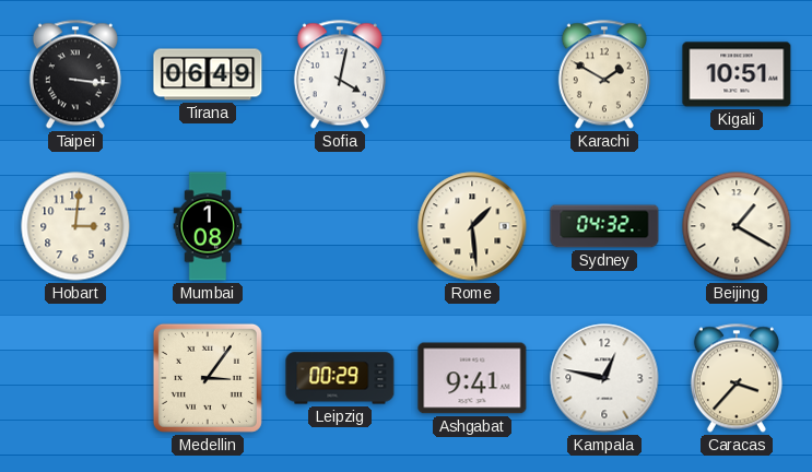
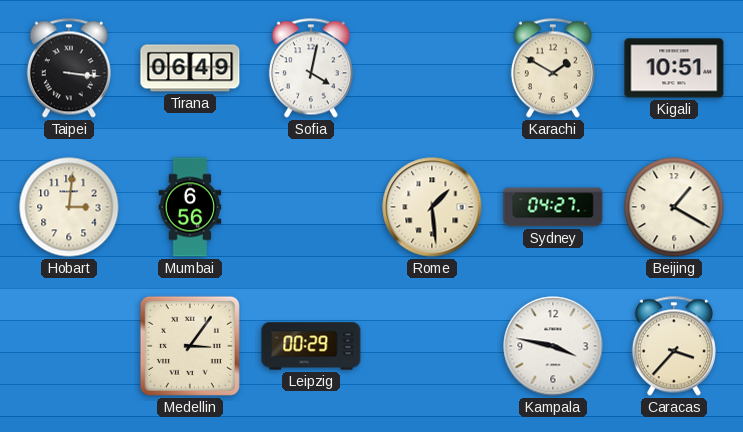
Mumbai: 1:08 -> 6:56 (190, 207)
Sydney: 04:32 -> 04:27 (553, 207)
Ashgabat: 9:41 -> none (472, 378)
Kampala: 12:47 -> 3:47 (553, 346)
